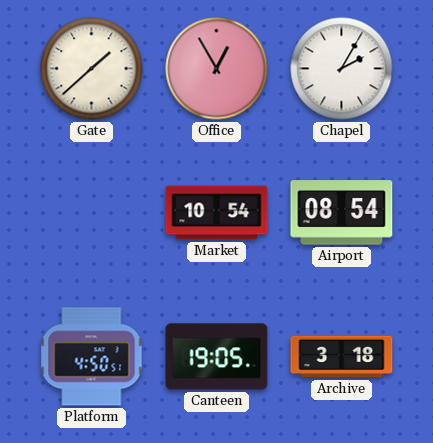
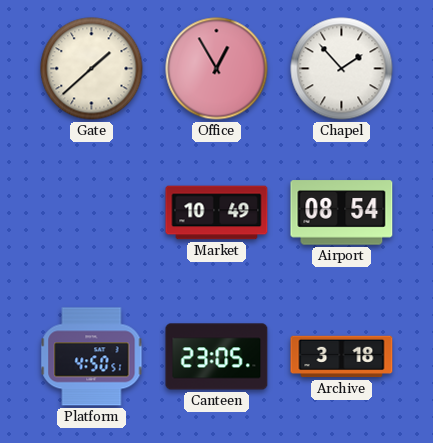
Chapel: 2:05 -> 1:53 (342, 69)
Market: 10:54 -> 10:49 (217, 213)
Canteen: 19:05 -> 23:05 (217, 357)
